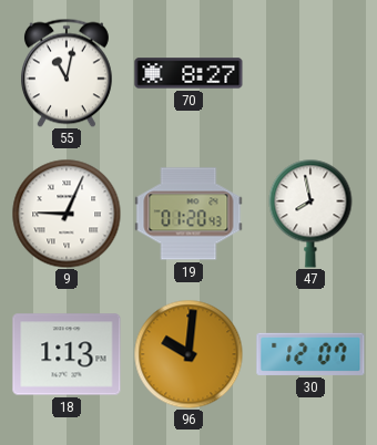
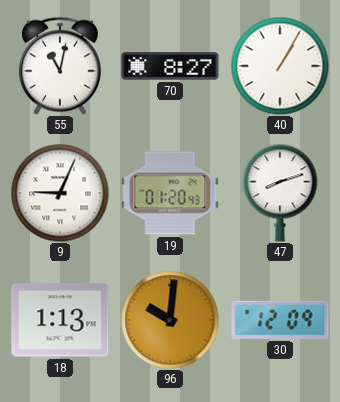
40: none -> 1:05 (280, 66)
47: 7:58 -> 8:12 (280, 193)
30: 12:07 -> 12:09 (280, 320)
